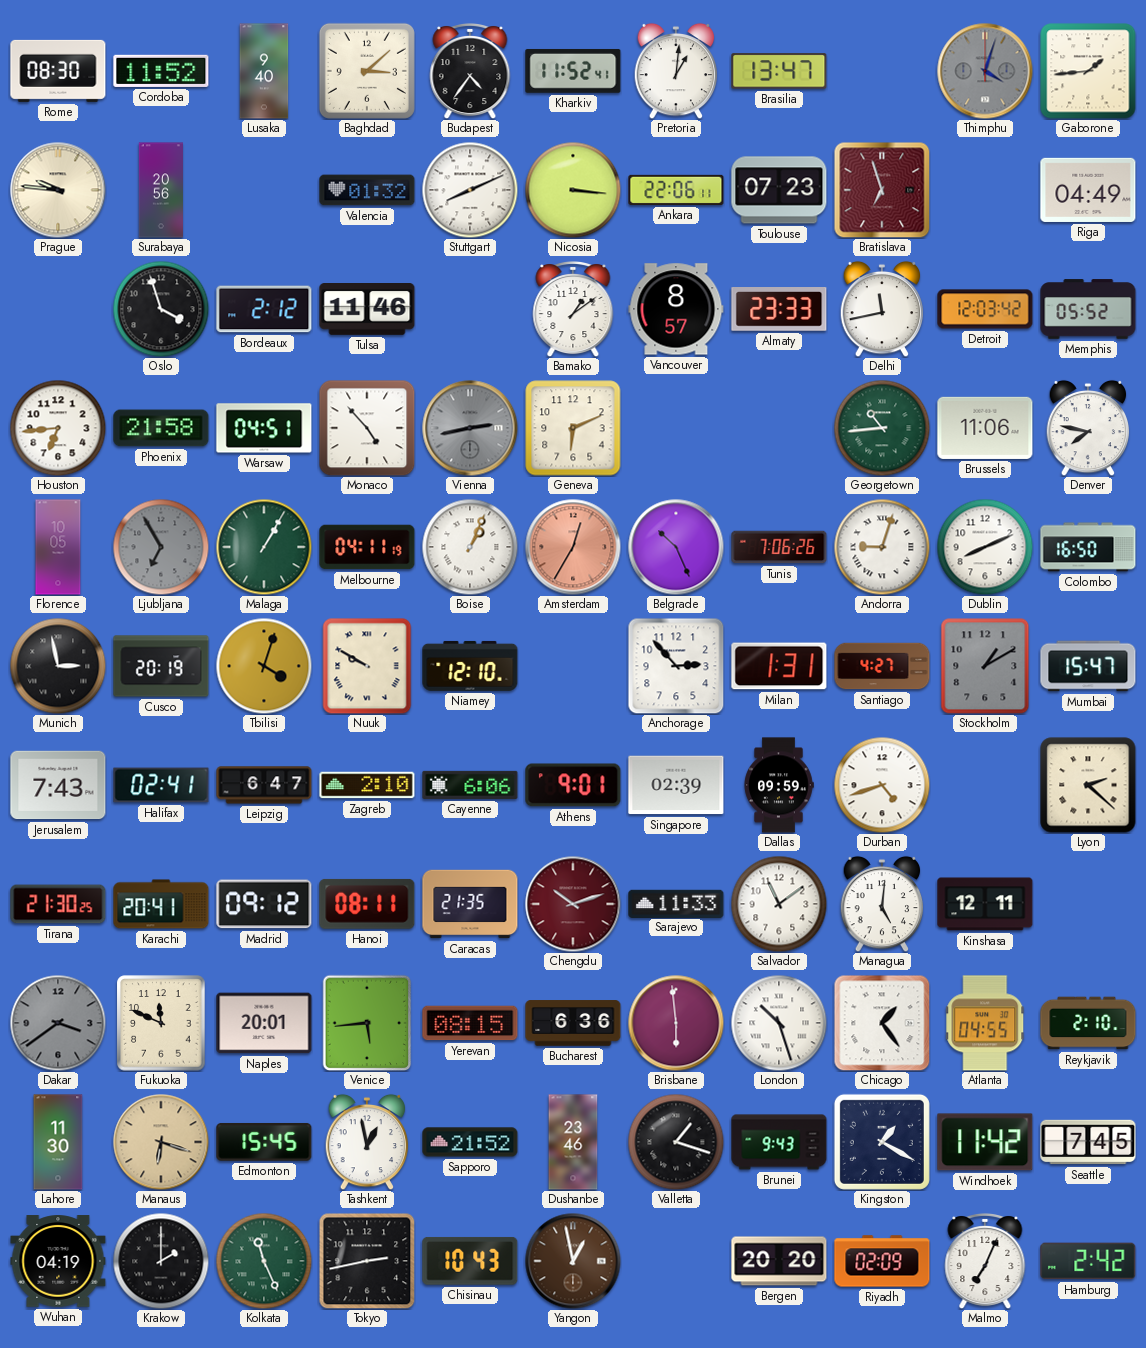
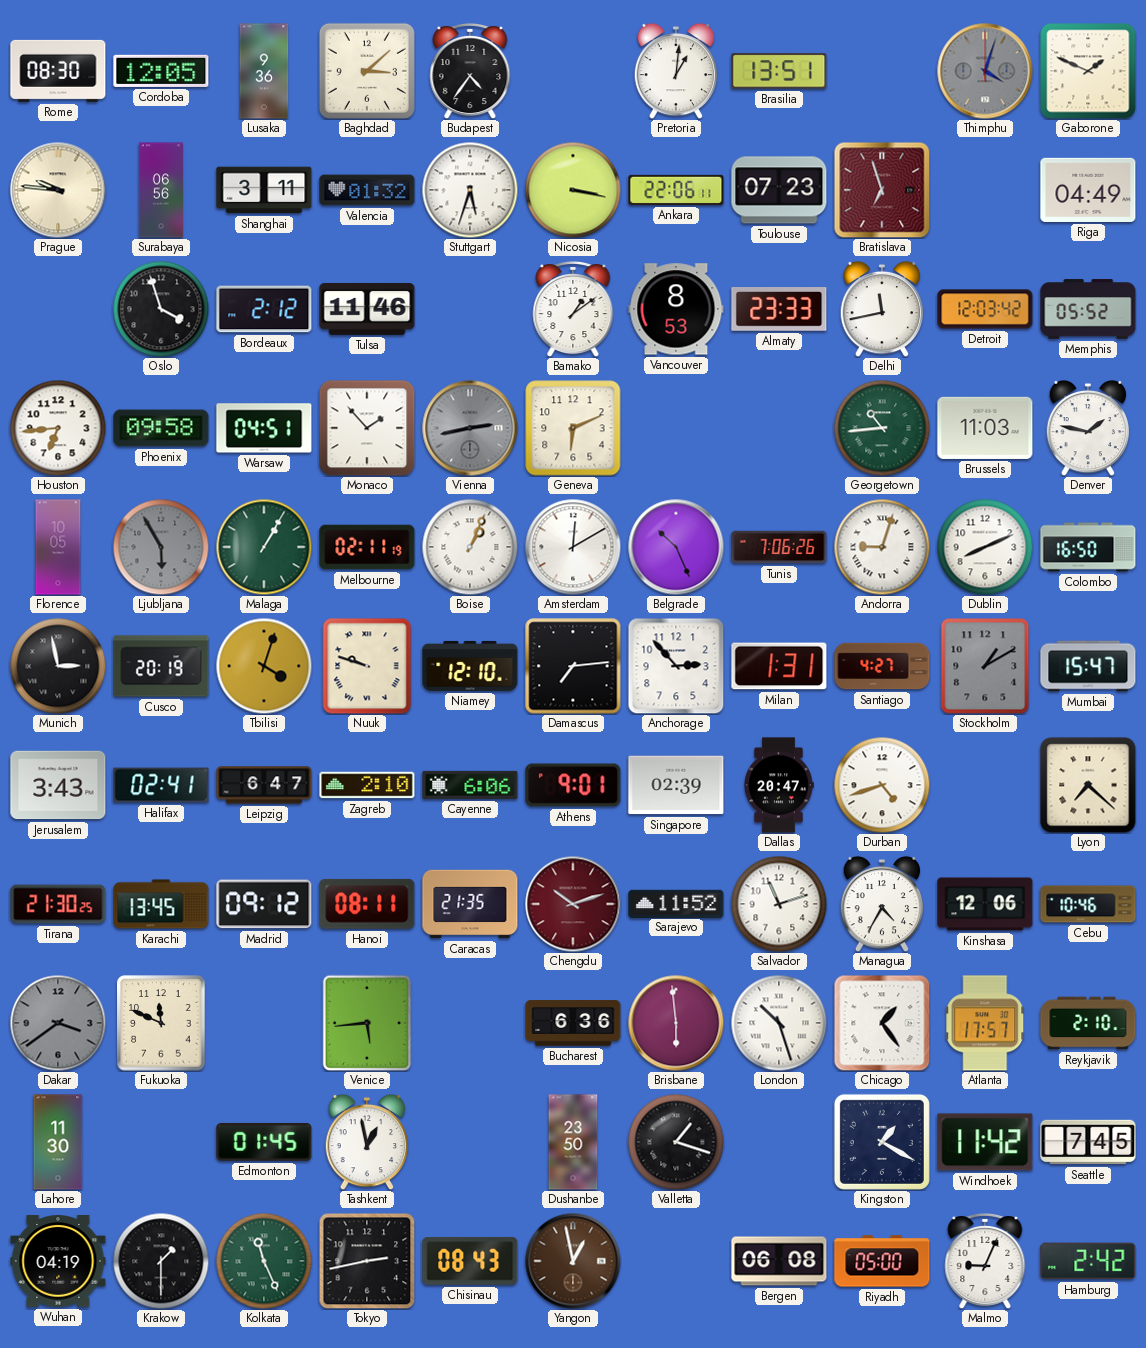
Cordoba: 11:52 -> 12:05 (161, 71)
Lusaka: 9:40 -> 9:36 (264, 71)
Kharkiv: 11:52 -> none (573, 71)
Brasilia: 13:47 -> 13:51 (779, 71)
Gaborone: 1:44 -> 1:49 (1088, 71)
Surabaya: 20:56 -> 06:56 (160, 190)
Shanghai: none -> 3:11 (264, 190)
Stuttgart: 8:11 -> 5:33 (470, 190)
Nicosia: 3:16 -> 3:17 (573, 190)
Vancouver: 8:57 -> 8:53 (676, 309)
Phoenix: 21:58 -> 09:58 (161, 428)
Monaco: 4:53 -> 1:53 (367, 428)
Brussels: 11:06 -> 11:03 (985, 428)
Denver: 7:47 -> 1:47 (1088, 428)
Ljubljana: 6:55 -> 5:55 (161, 547)
Melbourne: 04:11 -> 02:11 (367, 547)
Amsterdam: 12:35 -> 12:10 (573, 547)
Amsterdam dial: salmon -> white (573, 547)
Nuuk: 9:50 -> 9:48 (367, 666)
Damascus: none -> 7:14 (573, 666)
Jerusalem: 7:43 -> 3:43 (58, 785)
Dallas: 09:59 -> 20:47 (779, 785)
Lyon: 2:22 -> 7:22 (1088, 785)
Karachi: 20:41 -> 13:45 (161, 904)
Sarajevo: 11:33 -> 11:52 (676, 903)
Salvador: 11:09 -> 11:12 (779, 904)
Managua: 5:01 -> 4:35 (882, 904)
Kinshasa: 12:11 -> 12:06 (985, 904)
Cebu: none -> 10:46 (1088, 904)
Naples: 20:01 -> none (264, 1023)
Yerevan: 08:15 -> none (470, 1023)
Atlanta: 04:55 -> 17:57 (986, 1023)
Manaus: 6:18 -> none (161, 1142)
Edmonton: 15:45 -> 01:45 (264, 1142)
Sapporo: 21:52 -> none (470, 1142)
Dushanbe: 23:46 -> 23:50 (573, 1142)
Brunei: 9:43 -> none (779, 1142)
Krakow: 2:00 -> 1:30 (161, 1261)
Chisinau: 10:43 -> 08:43 (470, 1261)
Bergen: 20:20 -> 06:08 (779, 1261)
Riyadh: 02:09 -> 05:00 (882, 1261)
Malmo: 7:04 -> 9:04 (985, 1262)
